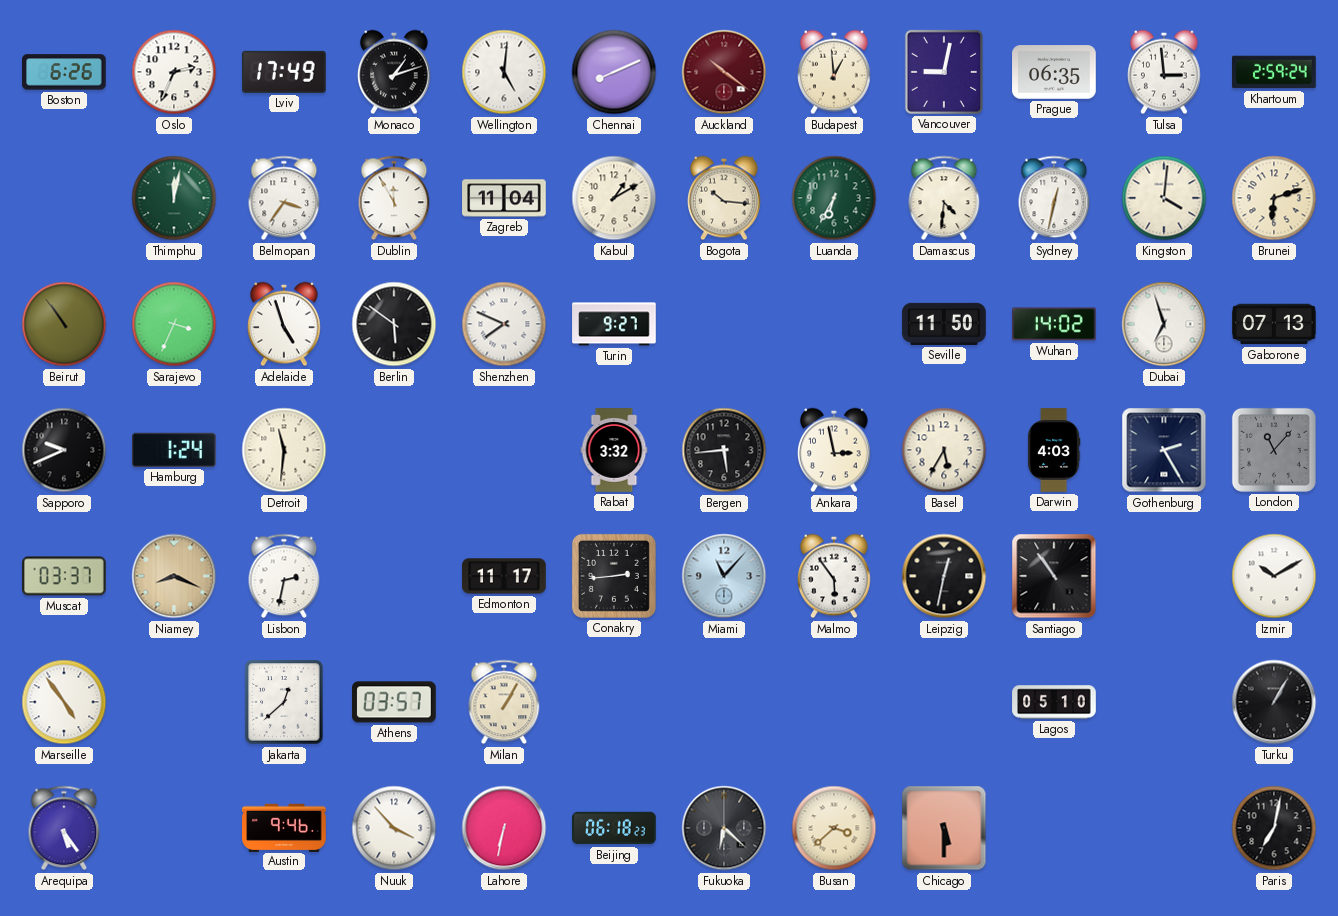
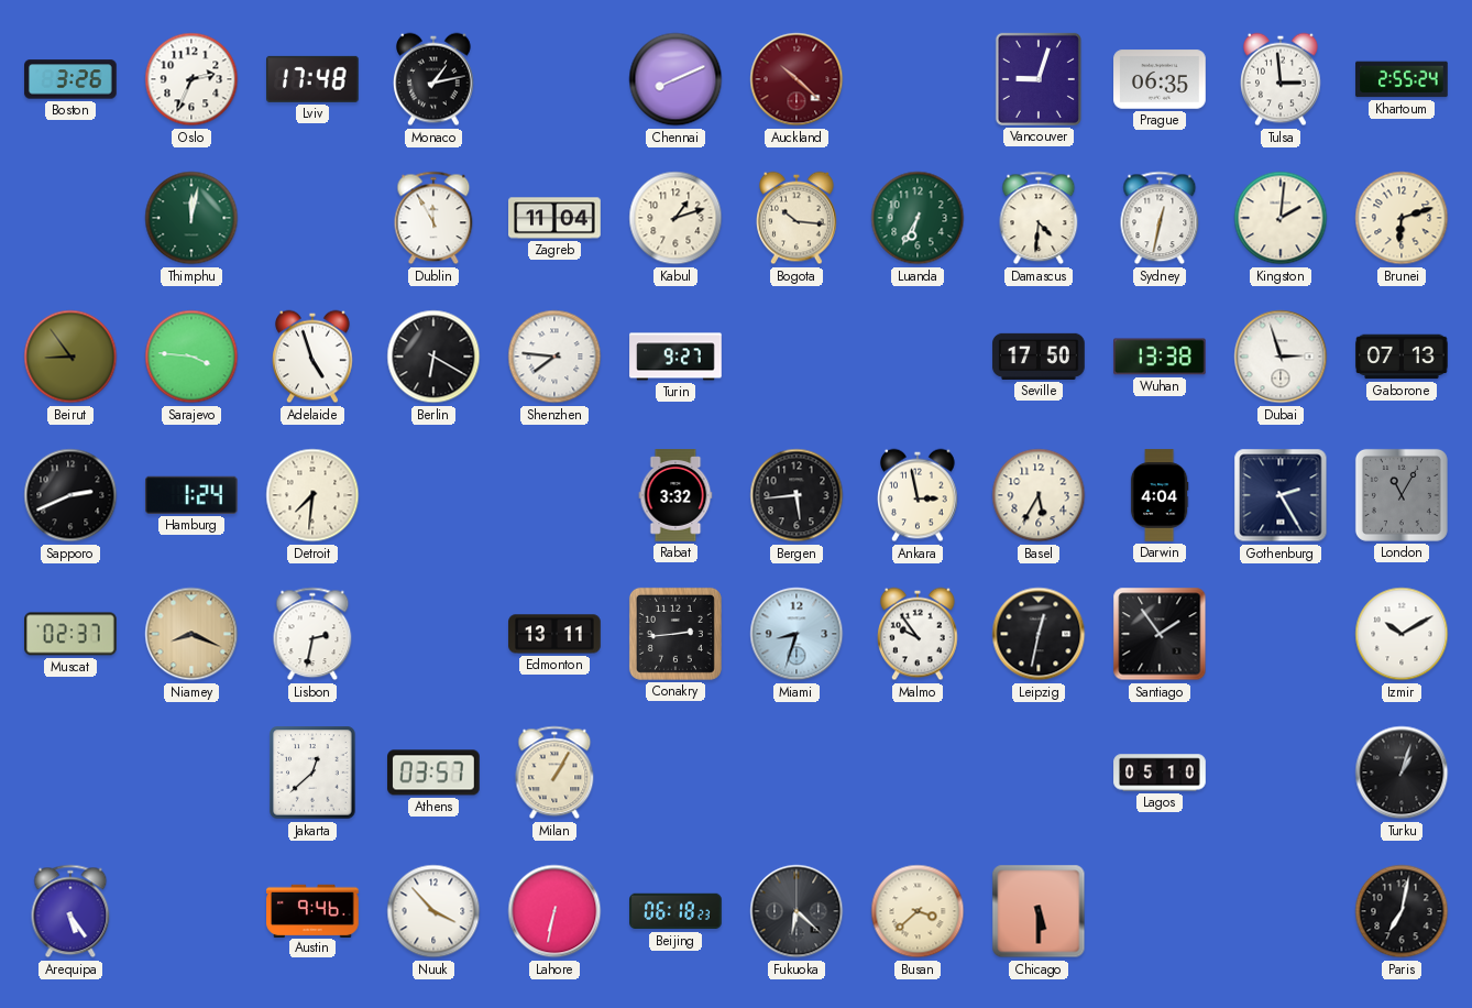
Boston: 6:26 -> 3:26 (70, 79)
Lviv: 17:49 -> 17:48 (314, 79)
Monaco: 1:12 -> 1:13 (435, 79)
Wellington: 5:01 -> none (504, 72)
Auckland: 10:21 -> 10:22 (797, 79)
Budapest: 12:59 -> none (835, 72)
Vancouver: 9:02 -> 9:03 (1039, 79)
Khartoum: 2:59 -> 2:55 (1402, 79)
Belmopan: 3:36 -> none (284, 198)
Kabul: 1:10 -> 1:12 (675, 218)
Kingston: 4:01 -> 2:01 (1281, 218)
Beirut: 10:54 -> 8:54 (70, 357)
Sarajevo: 3:34 -> 3:46 (191, 357)
Berlin: 5:51 -> 6:20 (433, 357)
Shenzhen: 7:49 -> 7:46 (554, 357)
Seville: 11:50 -> 17:50 (1039, 357)
Wuhan: 14:02 -> 13:38 (1161, 357)
Dubai: 6:57 -> 2:57 (1281, 357)
Sapporo: 9:41 -> 2:41 (70, 495)
Detroit: 11:31 -> 7:31 (312, 495)
Darwin: 4:03 -> 4:04 (1160, 495)
London: 11:07 -> 11:05 (1402, 495)
Muscat: 03:37 -> 02:37 (70, 634)
Edmonton: 11:17 -> 13:11 (554, 634)
Miami: 11:07 -> 8:33 (797, 634)
Malmo: 5:54 -> 9:54 (919, 634)
Santiago: 10:54 -> 1:54 (1160, 634)
Marseille: 4:54 -> none (64, 702)
Turku: 1:05 -> 1:03 (1402, 773)
